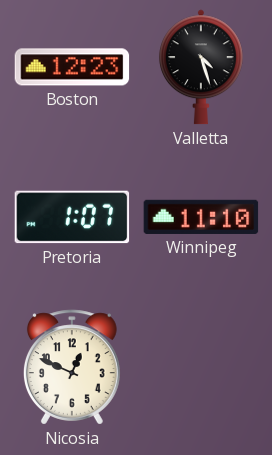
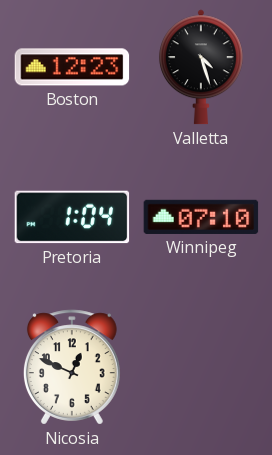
Pretoria: 1:07 -> 1:04 (72, 217)
Winnipeg: 11:10 -> 07:10 (201, 217)
